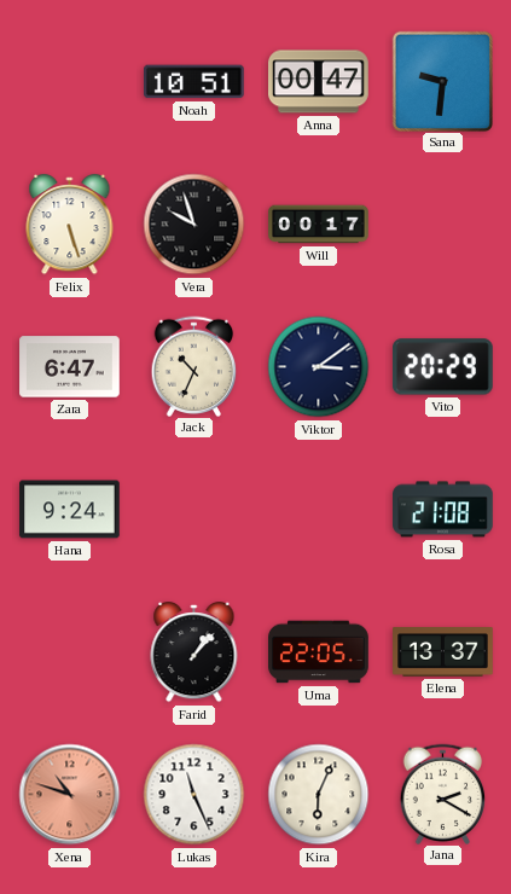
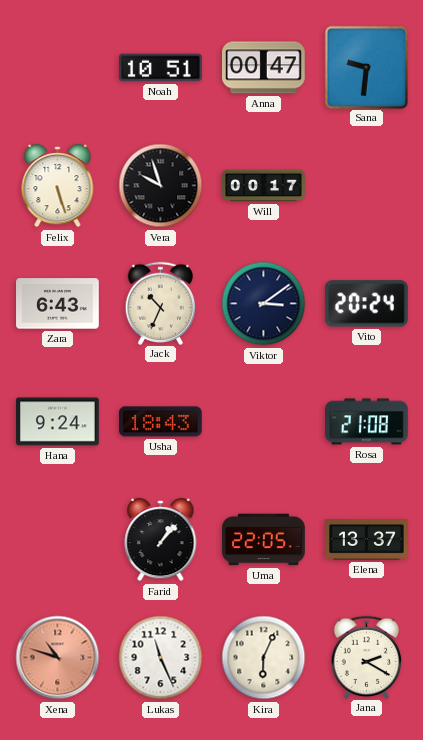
Zara: 6:47 -> 6:43 (58, 304)
Vito: 20:29 -> 20:24 (367, 304)
Usha: none -> 18:43 (161, 422)
